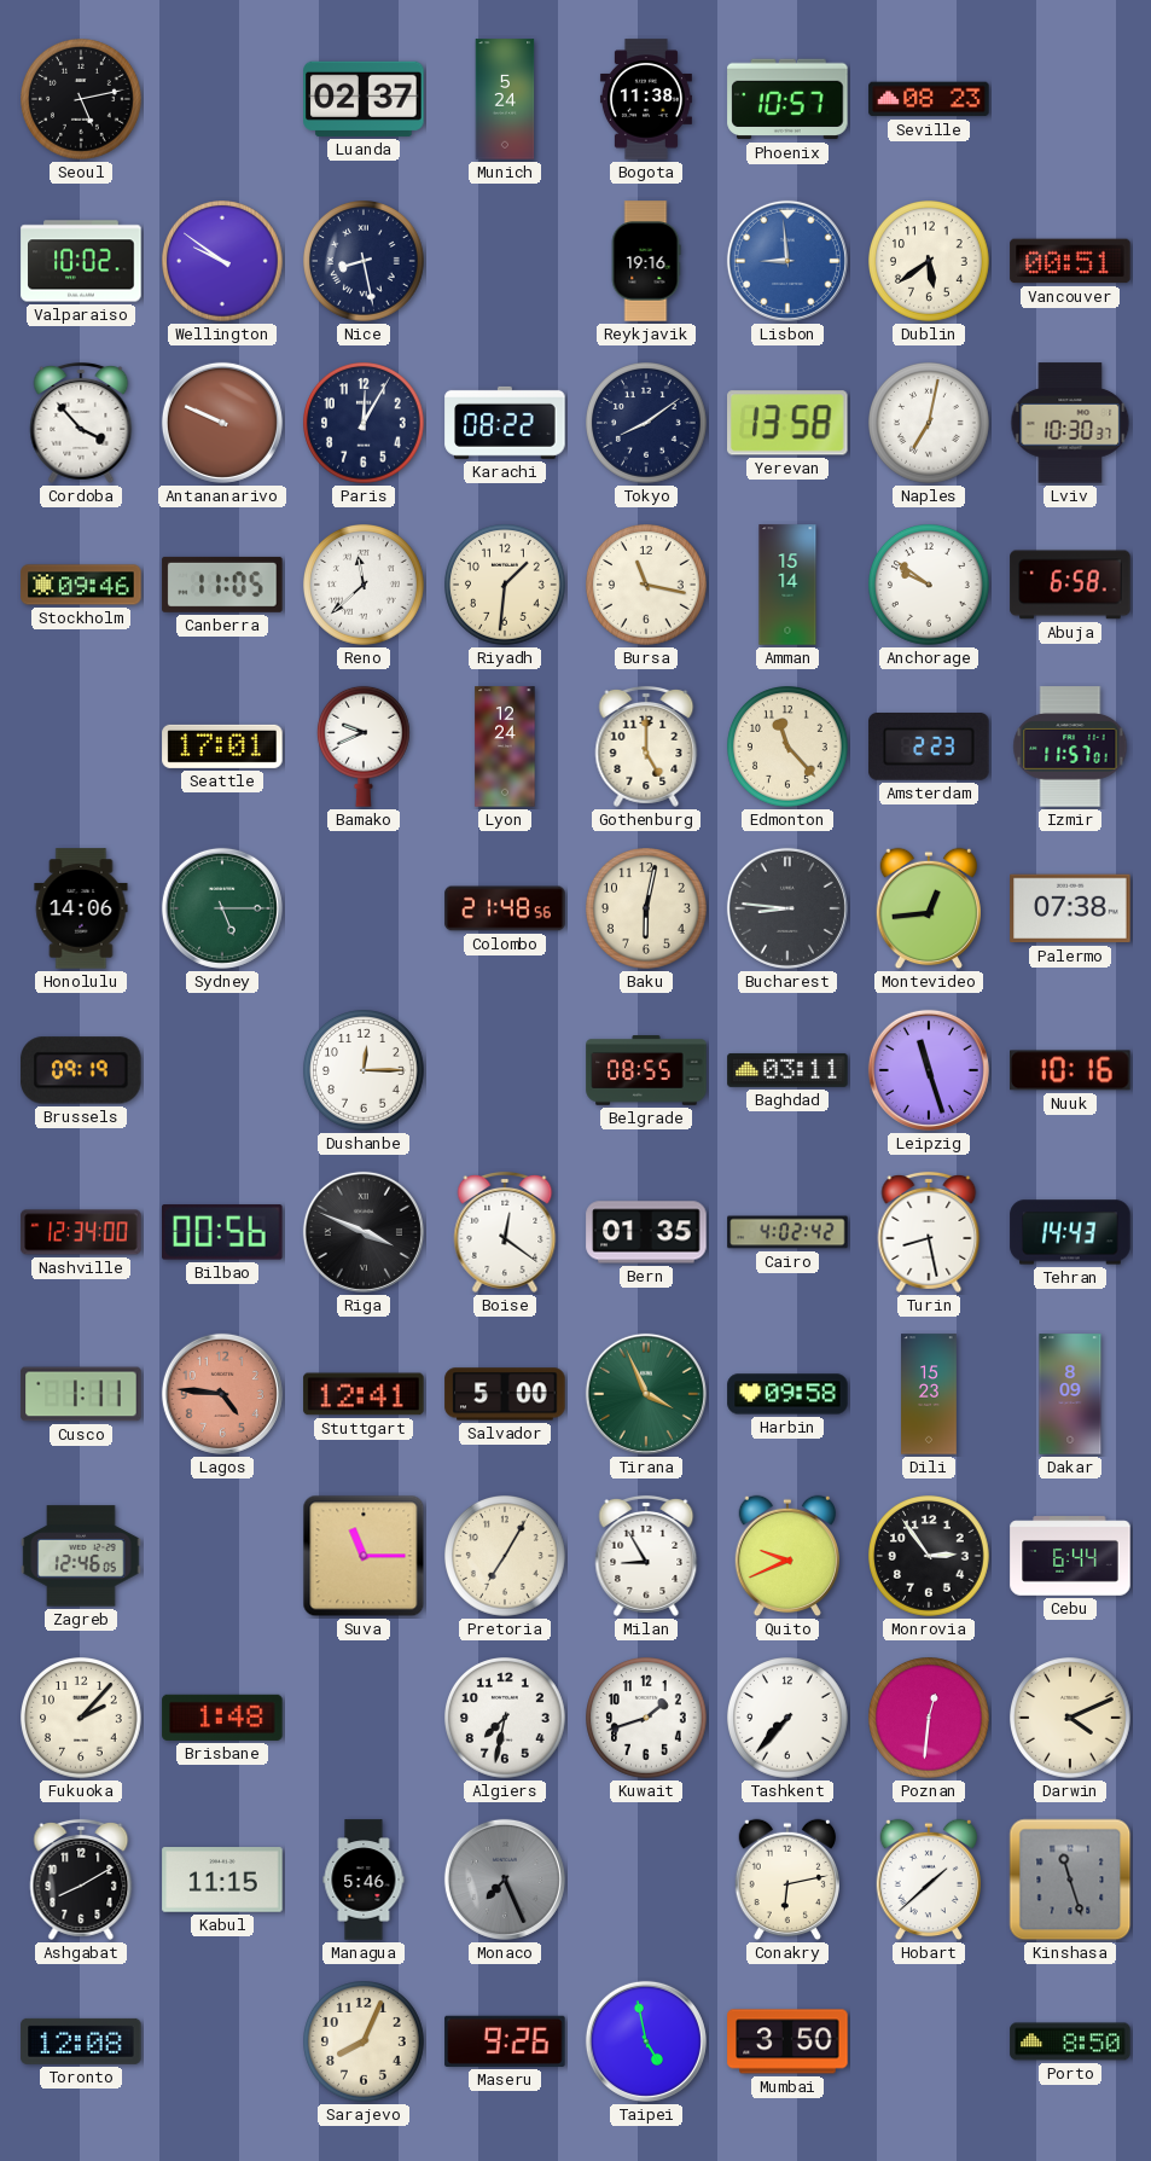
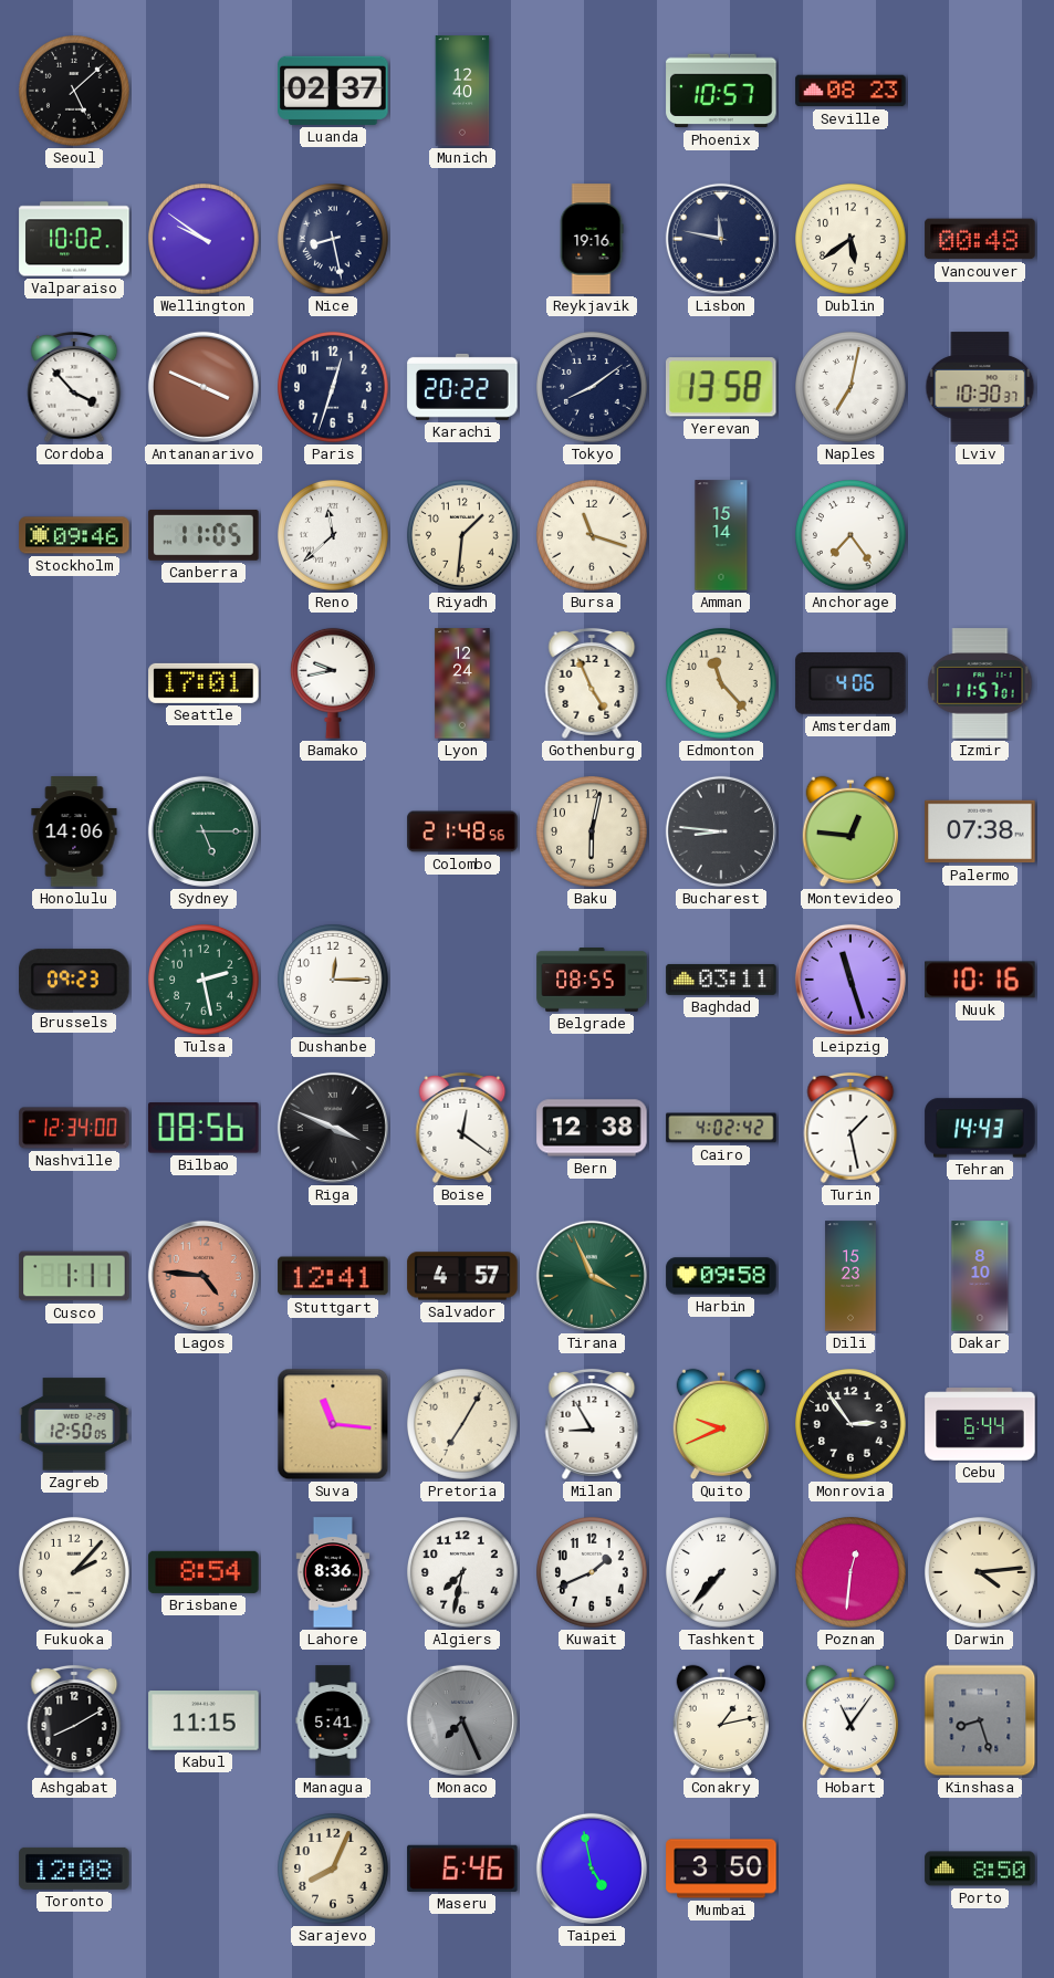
Seoul: 5:13 -> 5:08 (75, 92)
Munich: 5:24 -> 12:40 (462, 91)
Bogota: 11:38 -> none (646, 99)
Lisbon: 8:59 -> 11:47 (721, 239)
Lisbon dial: blue -> navy (721, 239)
Vancouver: 00:51 -> 00:48 (980, 239)
Antananarivo: 9:49 -> 3:49 (204, 387)
Paris: 12:05 -> 12:33 (334, 388)
Karachi: 08:22 -> 20:22 (462, 387)
Bursa: 11:17 -> 11:18 (593, 536)
Anchorage: 9:51 -> 7:24 (852, 536)
Abuja: 6:58 -> none (1070, 585)
Bamako: 9:41 -> 9:43 (333, 683)
Gothenburg: 5:00 -> 4:56 (592, 683)
Amsterdam: 2:23 -> 4:06 (850, 684)
Montevideo: 12:44 -> 12:46 (849, 831)
Brussels: 09:19 -> 09:23 (74, 980)
Tulsa: none -> 2:28 (205, 981)
Bilbao: 00:56 -> 08:56 (205, 1128)
Bern: 01:35 -> 12:38 (592, 1128)
Turin: 8:28 -> 1:28 (850, 1128)
Salvador: 5:00 -> 4:57 (462, 1276)
Dakar: 8:09 -> 8:10 (980, 1276)
Zagreb: 12:46 -> 12:50 (74, 1424)
Suva: 11:15 -> 11:16 (333, 1424)
Brisbane: 1:48 -> 8:54 (204, 1572)
Lahore: none -> 8:36 (333, 1572)
Kuwait: 1:42 -> 1:41 (593, 1573)
Darwin: 4:11 -> 4:14 (981, 1573)
Managua: 5:46 -> 5:41 (333, 1720)
Conakry: 6:13 -> 1:13 (720, 1720)
Hobart: 1:38 -> 11:06 (849, 1720)
Kinshasa: 11:27 -> 8:27 (980, 1720)
Maseru: 9:26 -> 6:46 (462, 1869)
